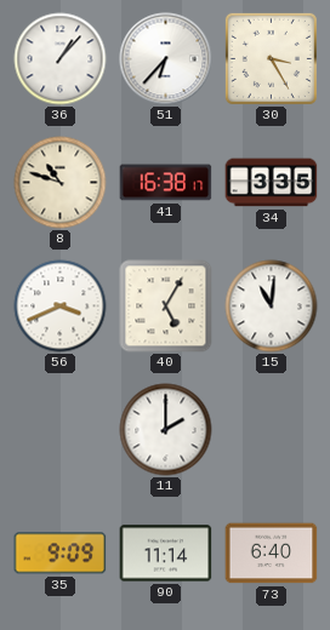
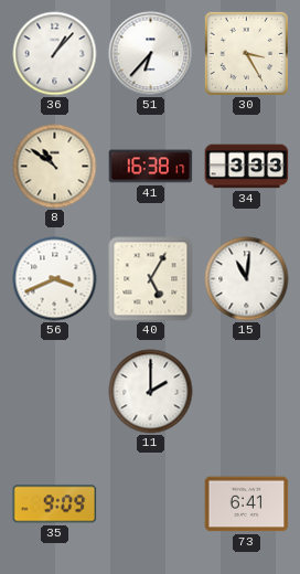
8: 10:48 -> 10:51 (55, 167)
34: 3:35 -> 3:33 (247, 167)
90: 11:14 -> none (166, 554)
73: 6:40 -> 6:41 (247, 504)
